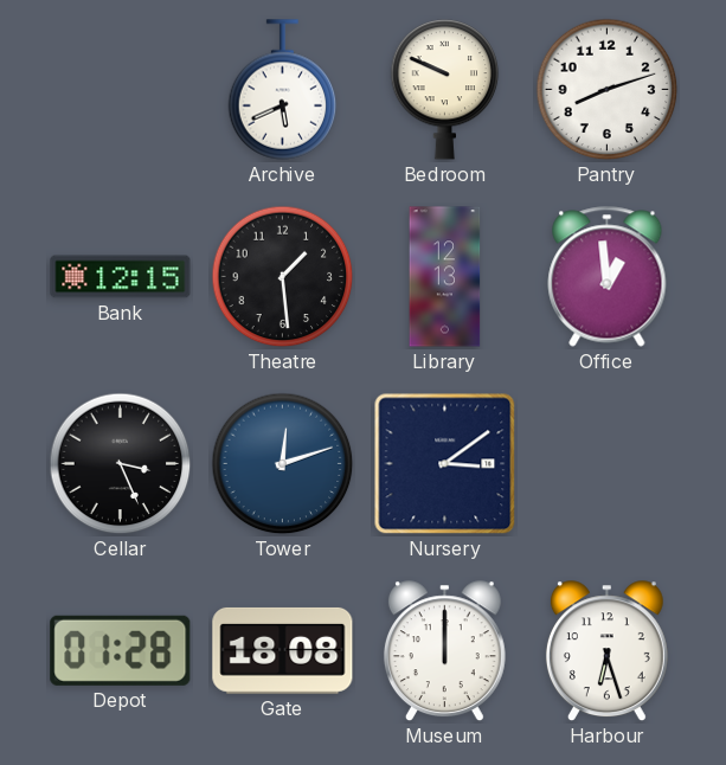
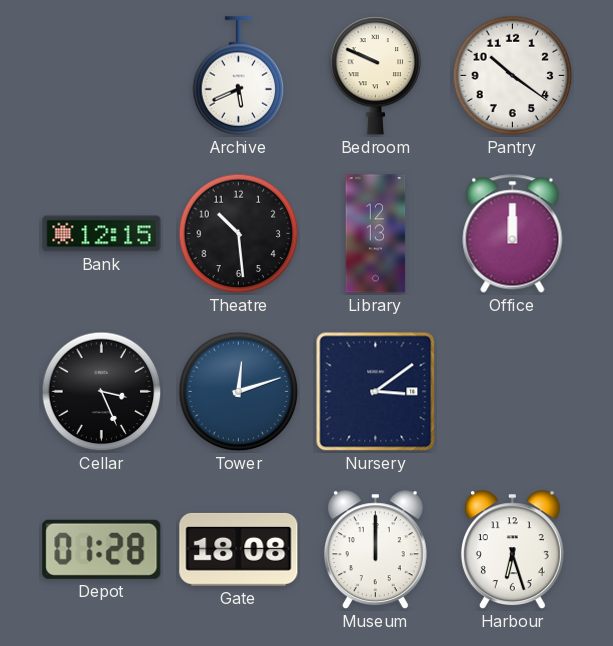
Pantry: 8:12 -> 10:21 (513, 76)
Theatre: 1:29 -> 10:29 (239, 234)
Office: 12:59 -> 12:00 (513, 234)
